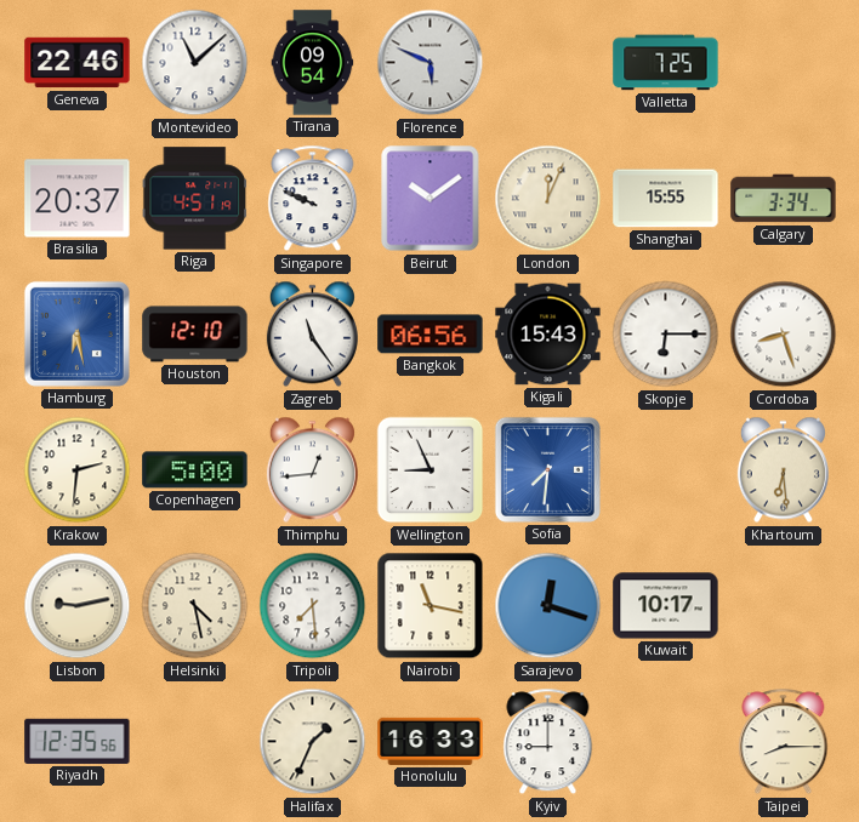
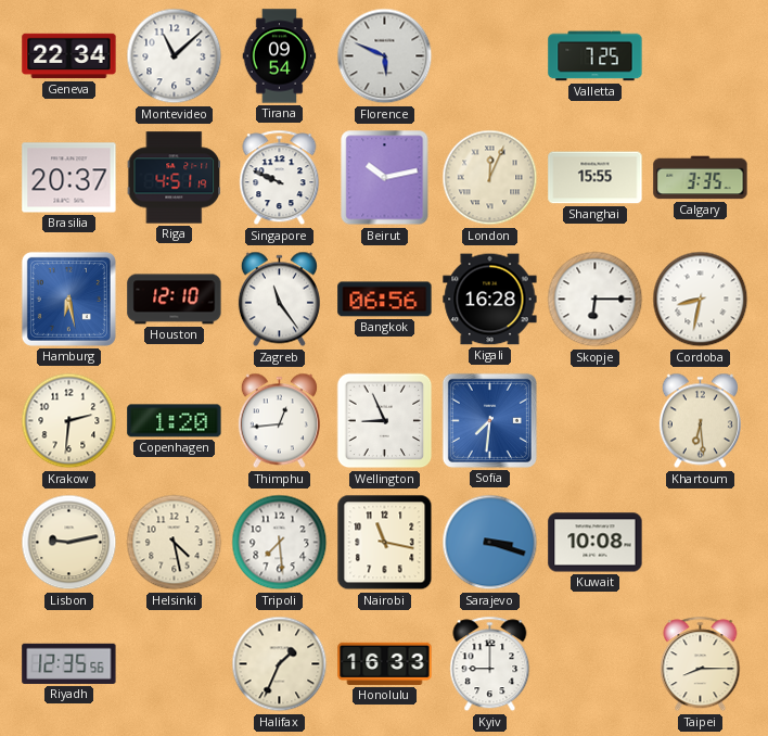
Geneva: 22:46 -> 22:34 (69, 56)
Beirut: 10:09 -> 10:13 (385, 178)
Calgary: 3:34 -> 3:35 (701, 178)
Kigali: 15:43 -> 16:28 (490, 300)
Cordoba: 8:27 -> 8:32 (701, 300)
Copenhagen: 5:00 -> 1:20 (175, 421)
Sarajevo: 12:18 -> 3:18 (490, 543)
Kuwait: 10:17 -> 10:08 (596, 543)
